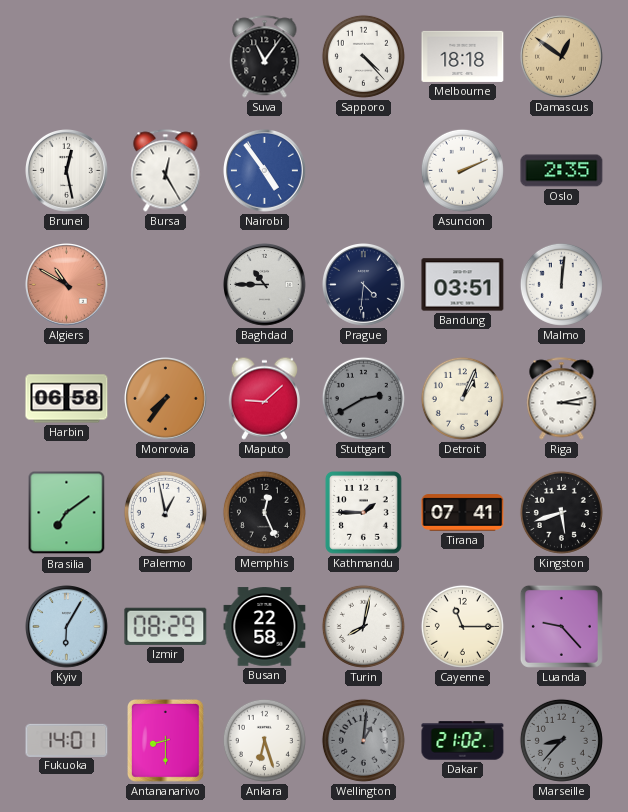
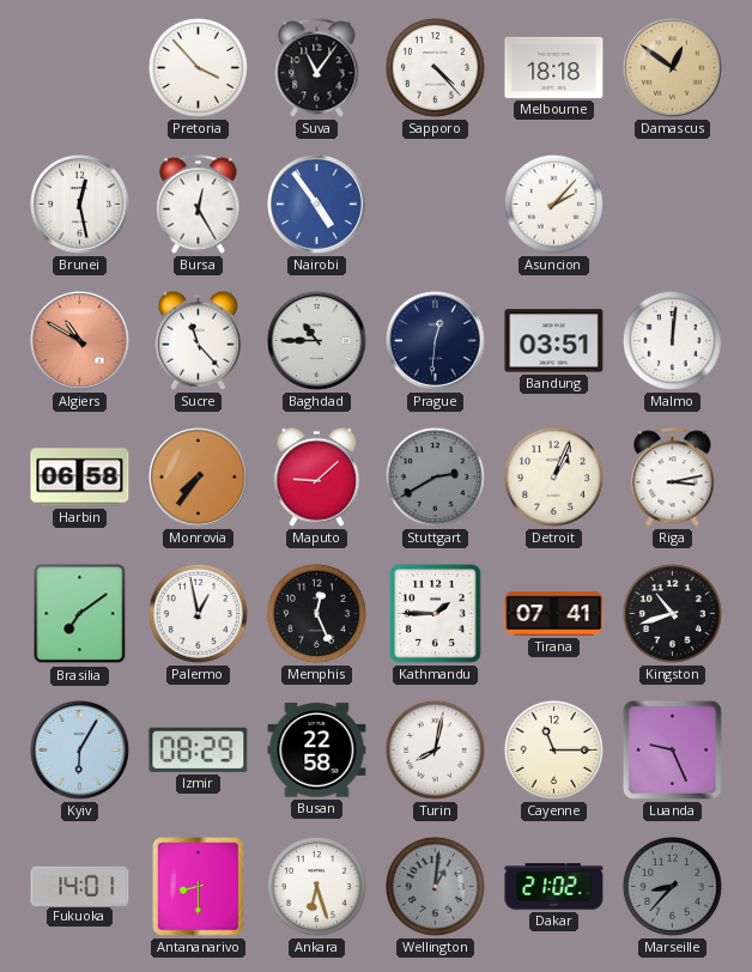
Pretoria: none -> 3:53 (198, 67)
Asuncion: 2:11 -> 2:07 (553, 203)
Oslo: 2:35 -> none (562, 171)
Sucre: none -> 11:23 (198, 340)
Prague: 4:31 -> 12:31 (436, 341)
Kingston: 5:42 -> 10:42 (672, 613)
Luanda: 9:23 -> 9:26 (672, 749)
